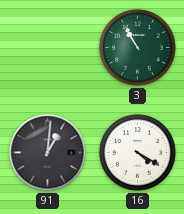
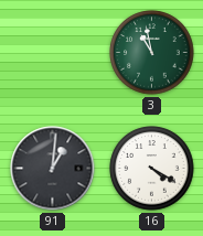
3: 10:55 -> 10:58 (152, 53)
